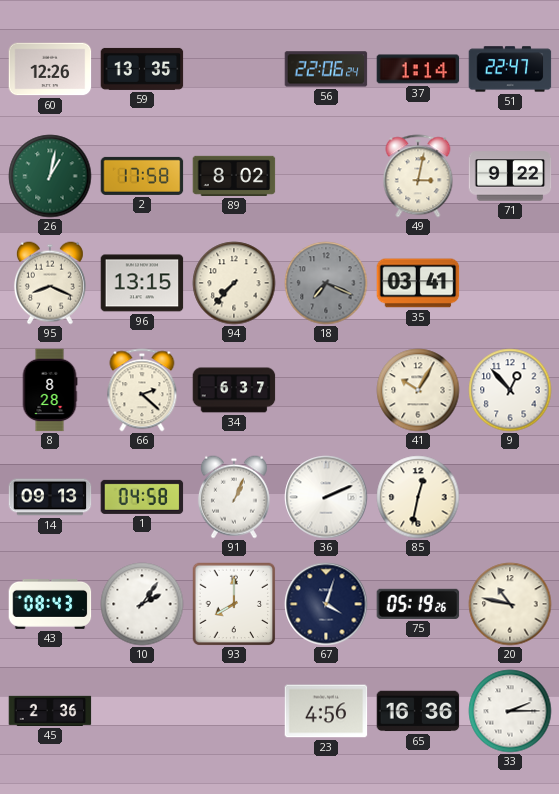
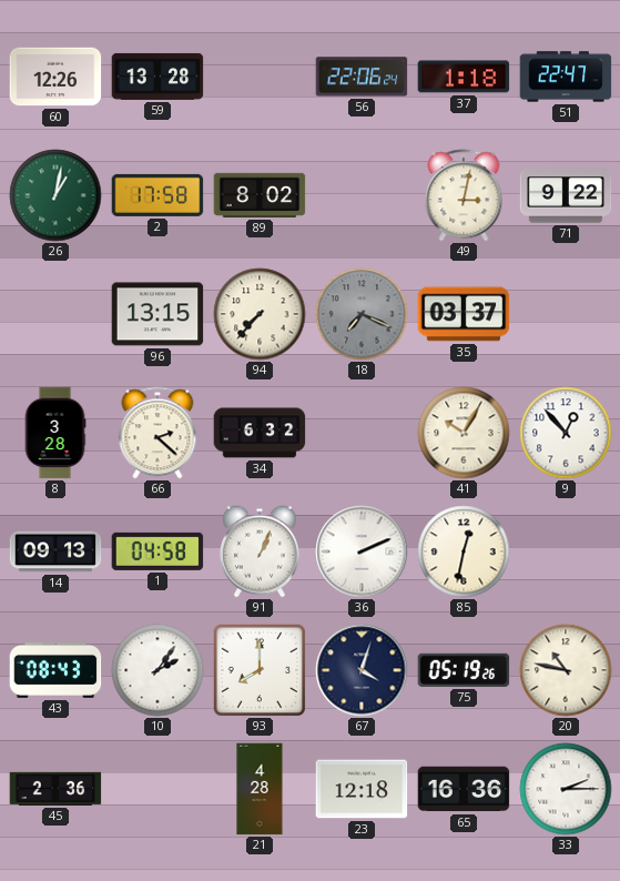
59: 13:35 -> 13:28 (157, 77)
37: 1:14 -> 1:18 (464, 77)
95: 8:19 -> none (50, 283)
35: 03:41 -> 03:37 (464, 314)
8: 8:28 -> 3:28 (55, 433)
34: 6:37 -> 6:32 (260, 433)
21: none -> 4:28 (260, 789)
23: 4:56 -> 12:18 (362, 789)
